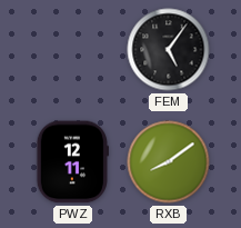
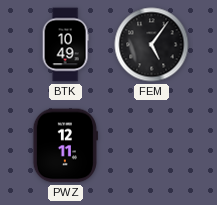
BTK: none -> 10:49 (65, 45)
RXB: 8:09 -> none (169, 162)
